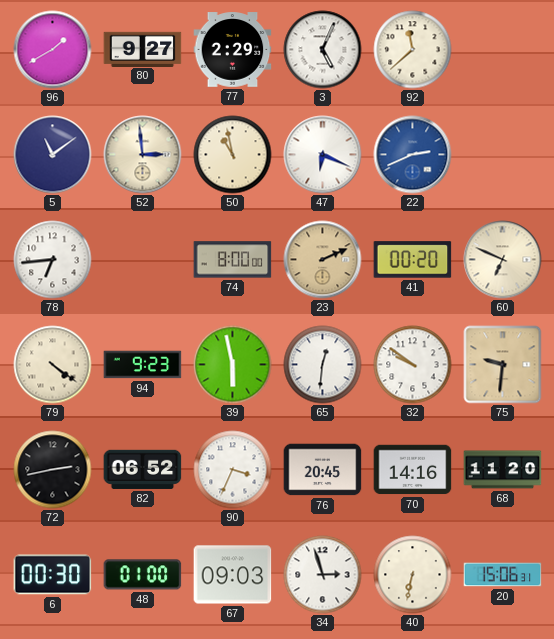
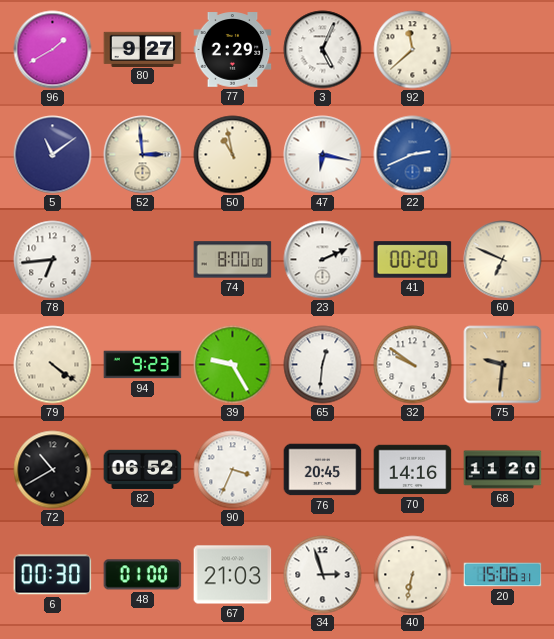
47: 6:19 -> 6:17 (323, 155)
23 dial: champagne -> white (323, 260)
39: 5:58 -> 9:25 (233, 365)
72: 2:43 -> 10:40 (53, 470)
67: 09:03 -> 21:03 (233, 575)
